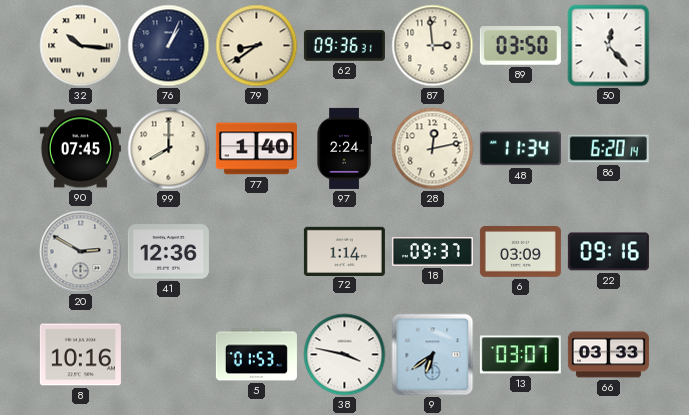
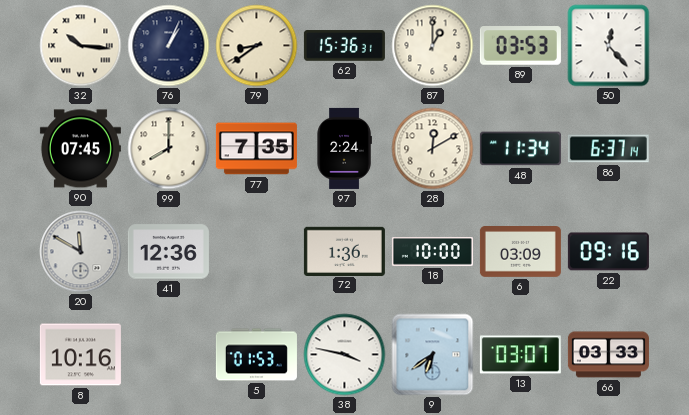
62: 09:36 -> 15:36 (344, 46)
87: 2:59 -> 1:00 (433, 46)
89: 03:50 -> 03:53 (520, 46)
77: 1:40 -> 7:35 (256, 149)
28: 12:13 -> 12:10 (433, 149)
86: 6:20 -> 6:37 (608, 149)
20: 2:50 -> 11:50 (81, 252)
72: 1:14 -> 1:36 (344, 251)
18: 09:37 -> 10:00 (432, 252)
